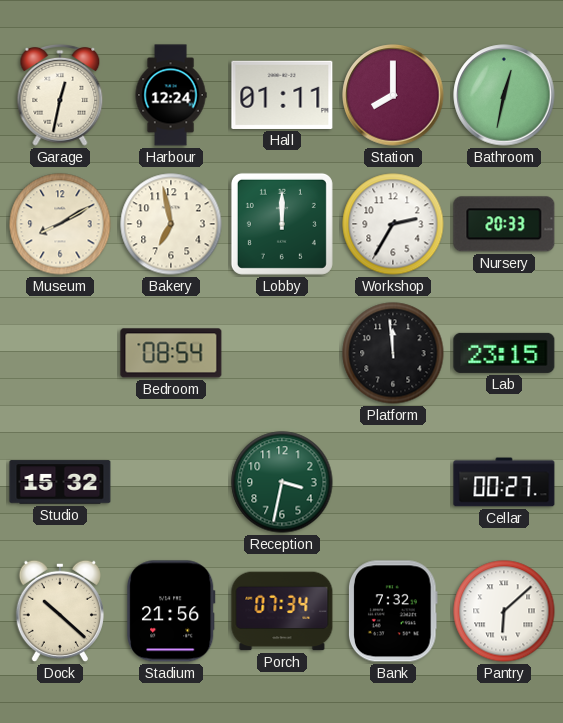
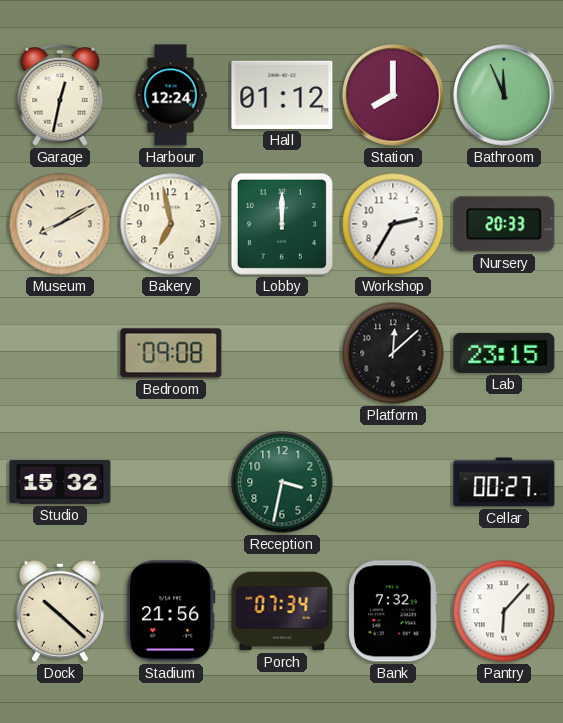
Hall: 01:11 -> 01:12 (282, 95)
Bathroom: 12:32 -> 11:56 (504, 95)
Bedroom: 08:54 -> 09:08 (171, 353)
Platform: 11:59 -> 12:08 (393, 353)
Pantry: 6:08 -> 6:07 (504, 611)
